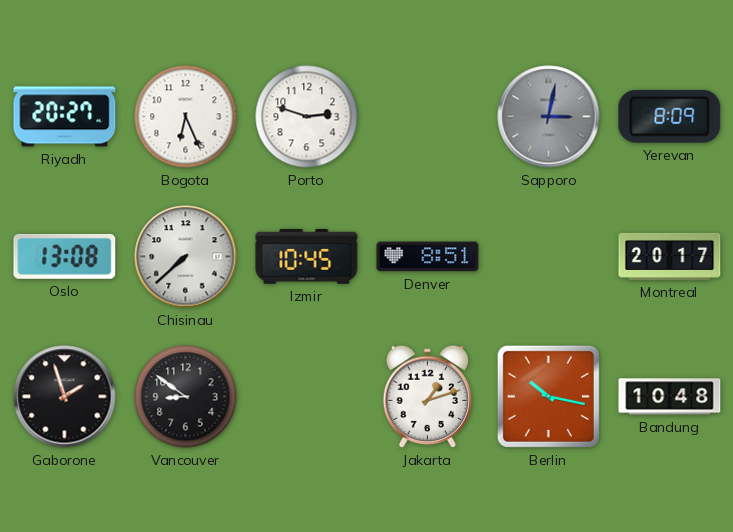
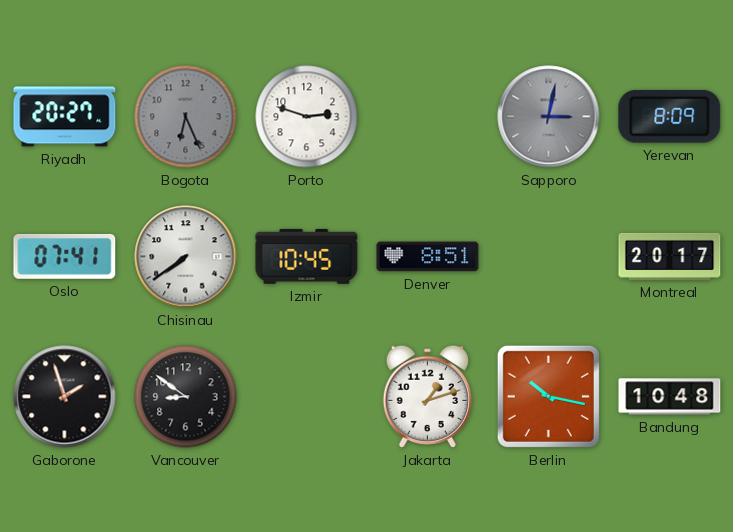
Bogota dial: white -> grey (186, 117)
Oslo: 13:08 -> 07:41 (65, 256)
Chisinau: 7:38 -> 7:39 (186, 257)
